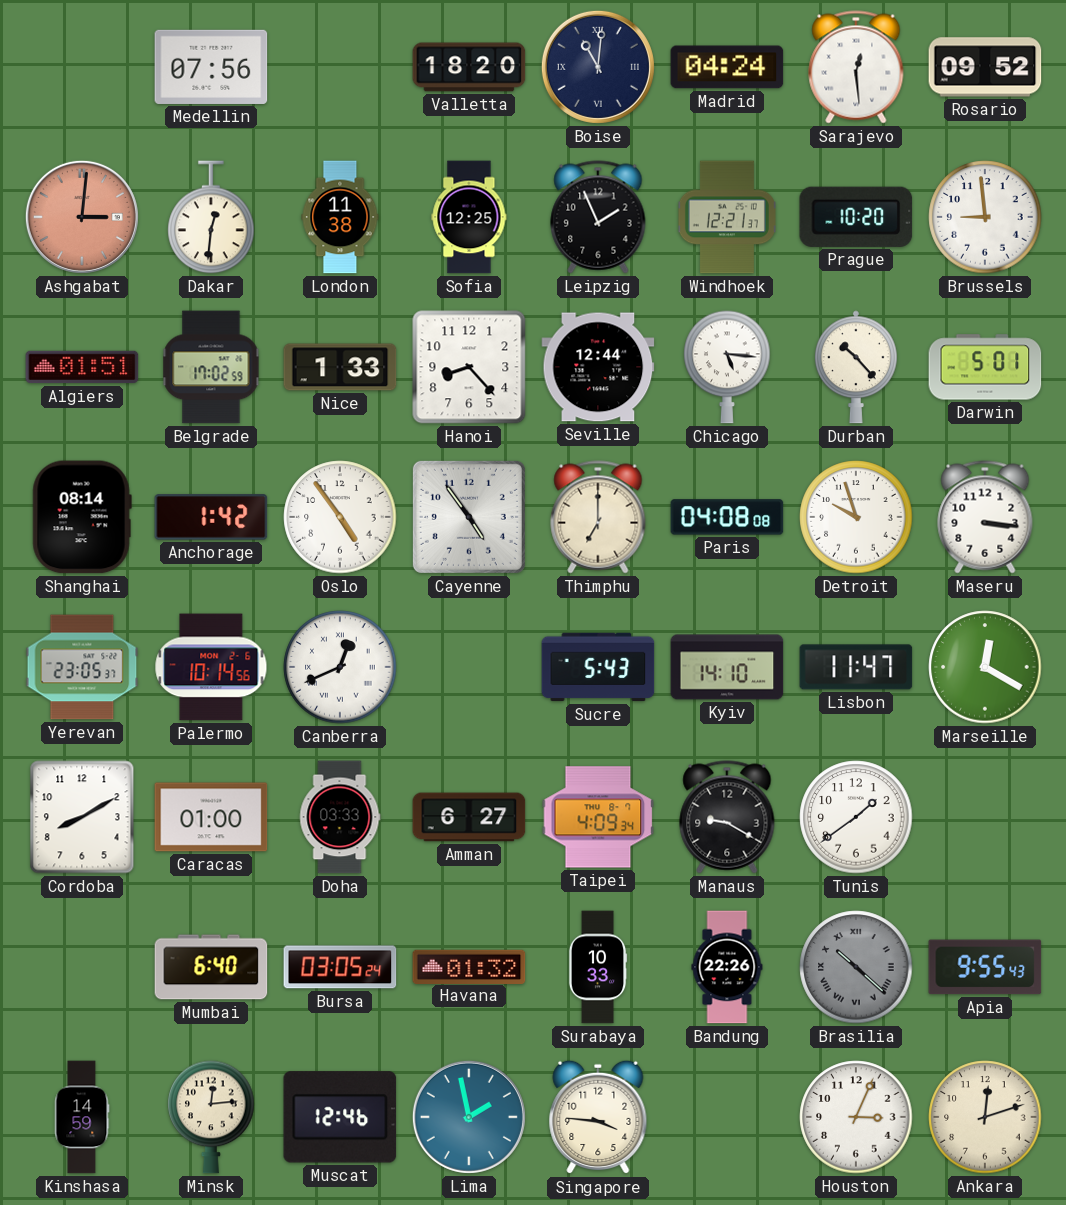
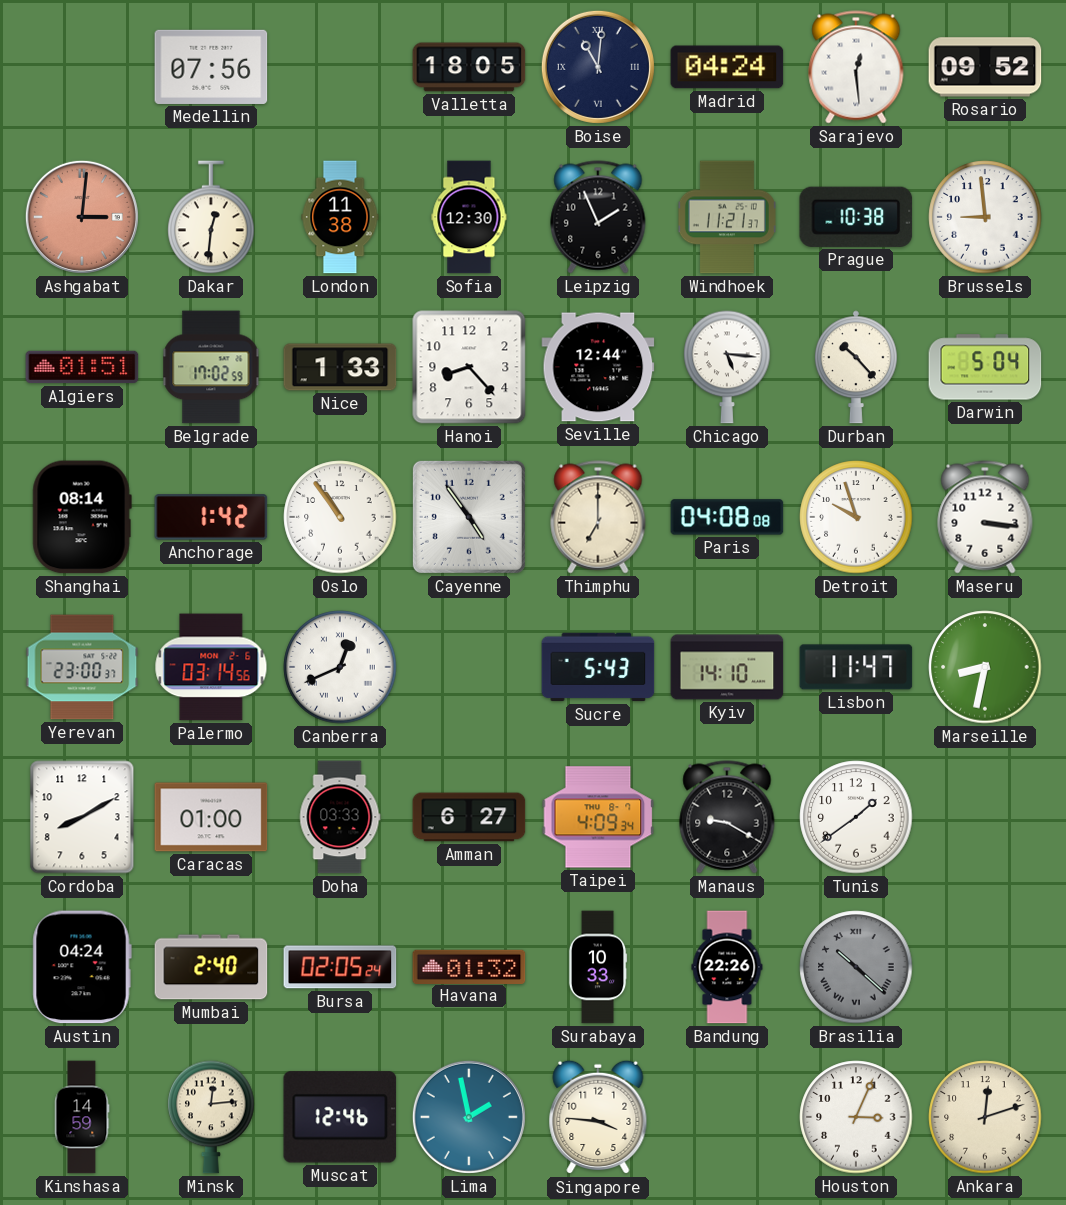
Valletta: 18:20 -> 18:05 (469, 67)
Sofia: 12:25 -> 12:30 (469, 217)
Windhoek: 12:21 -> 11:21 (727, 217)
Prague: 10:20 -> 10:38 (856, 217)
Darwin: 5:01 -> 5:04 (985, 367)
Oslo: 4:54 -> 10:54 (340, 517)
Yerevan: 23:05 -> 23:00 (82, 667)
Palermo: 10:14 -> 03:14 (211, 667)
Marseille: 12:20 -> 8:32 (985, 667)
Austin: none -> 04:24 (82, 967)
Mumbai: 6:40 -> 2:40 (211, 967)
Bursa: 03:05 -> 02:05 (340, 967)
Apia: 9:55 -> none (985, 967)
